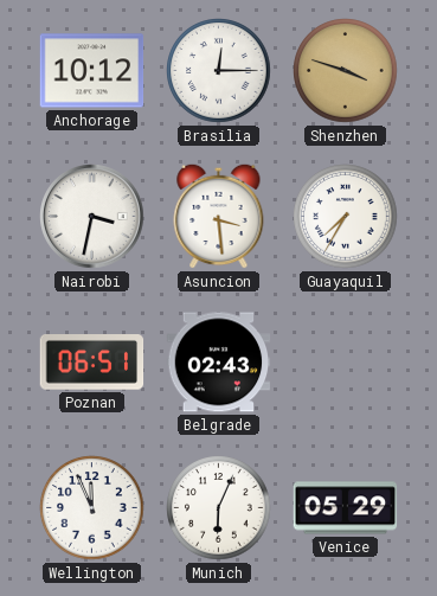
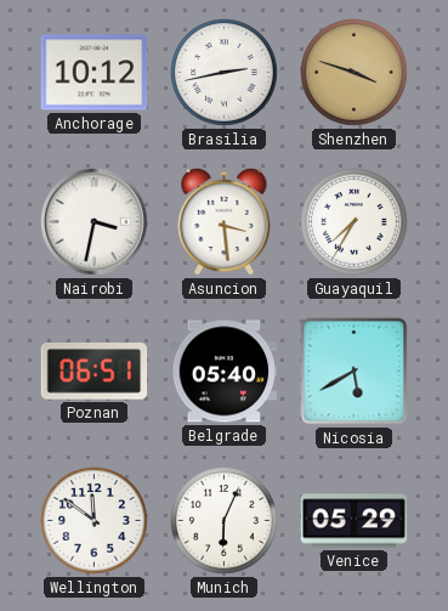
Brasilia: 12:15 -> 2:43 (225, 73)
Belgrade: 02:43 -> 05:40 (225, 372)
Nicosia: none -> 5:40 (355, 372)
Wellington: 11:56 -> 11:51 (95, 521)
